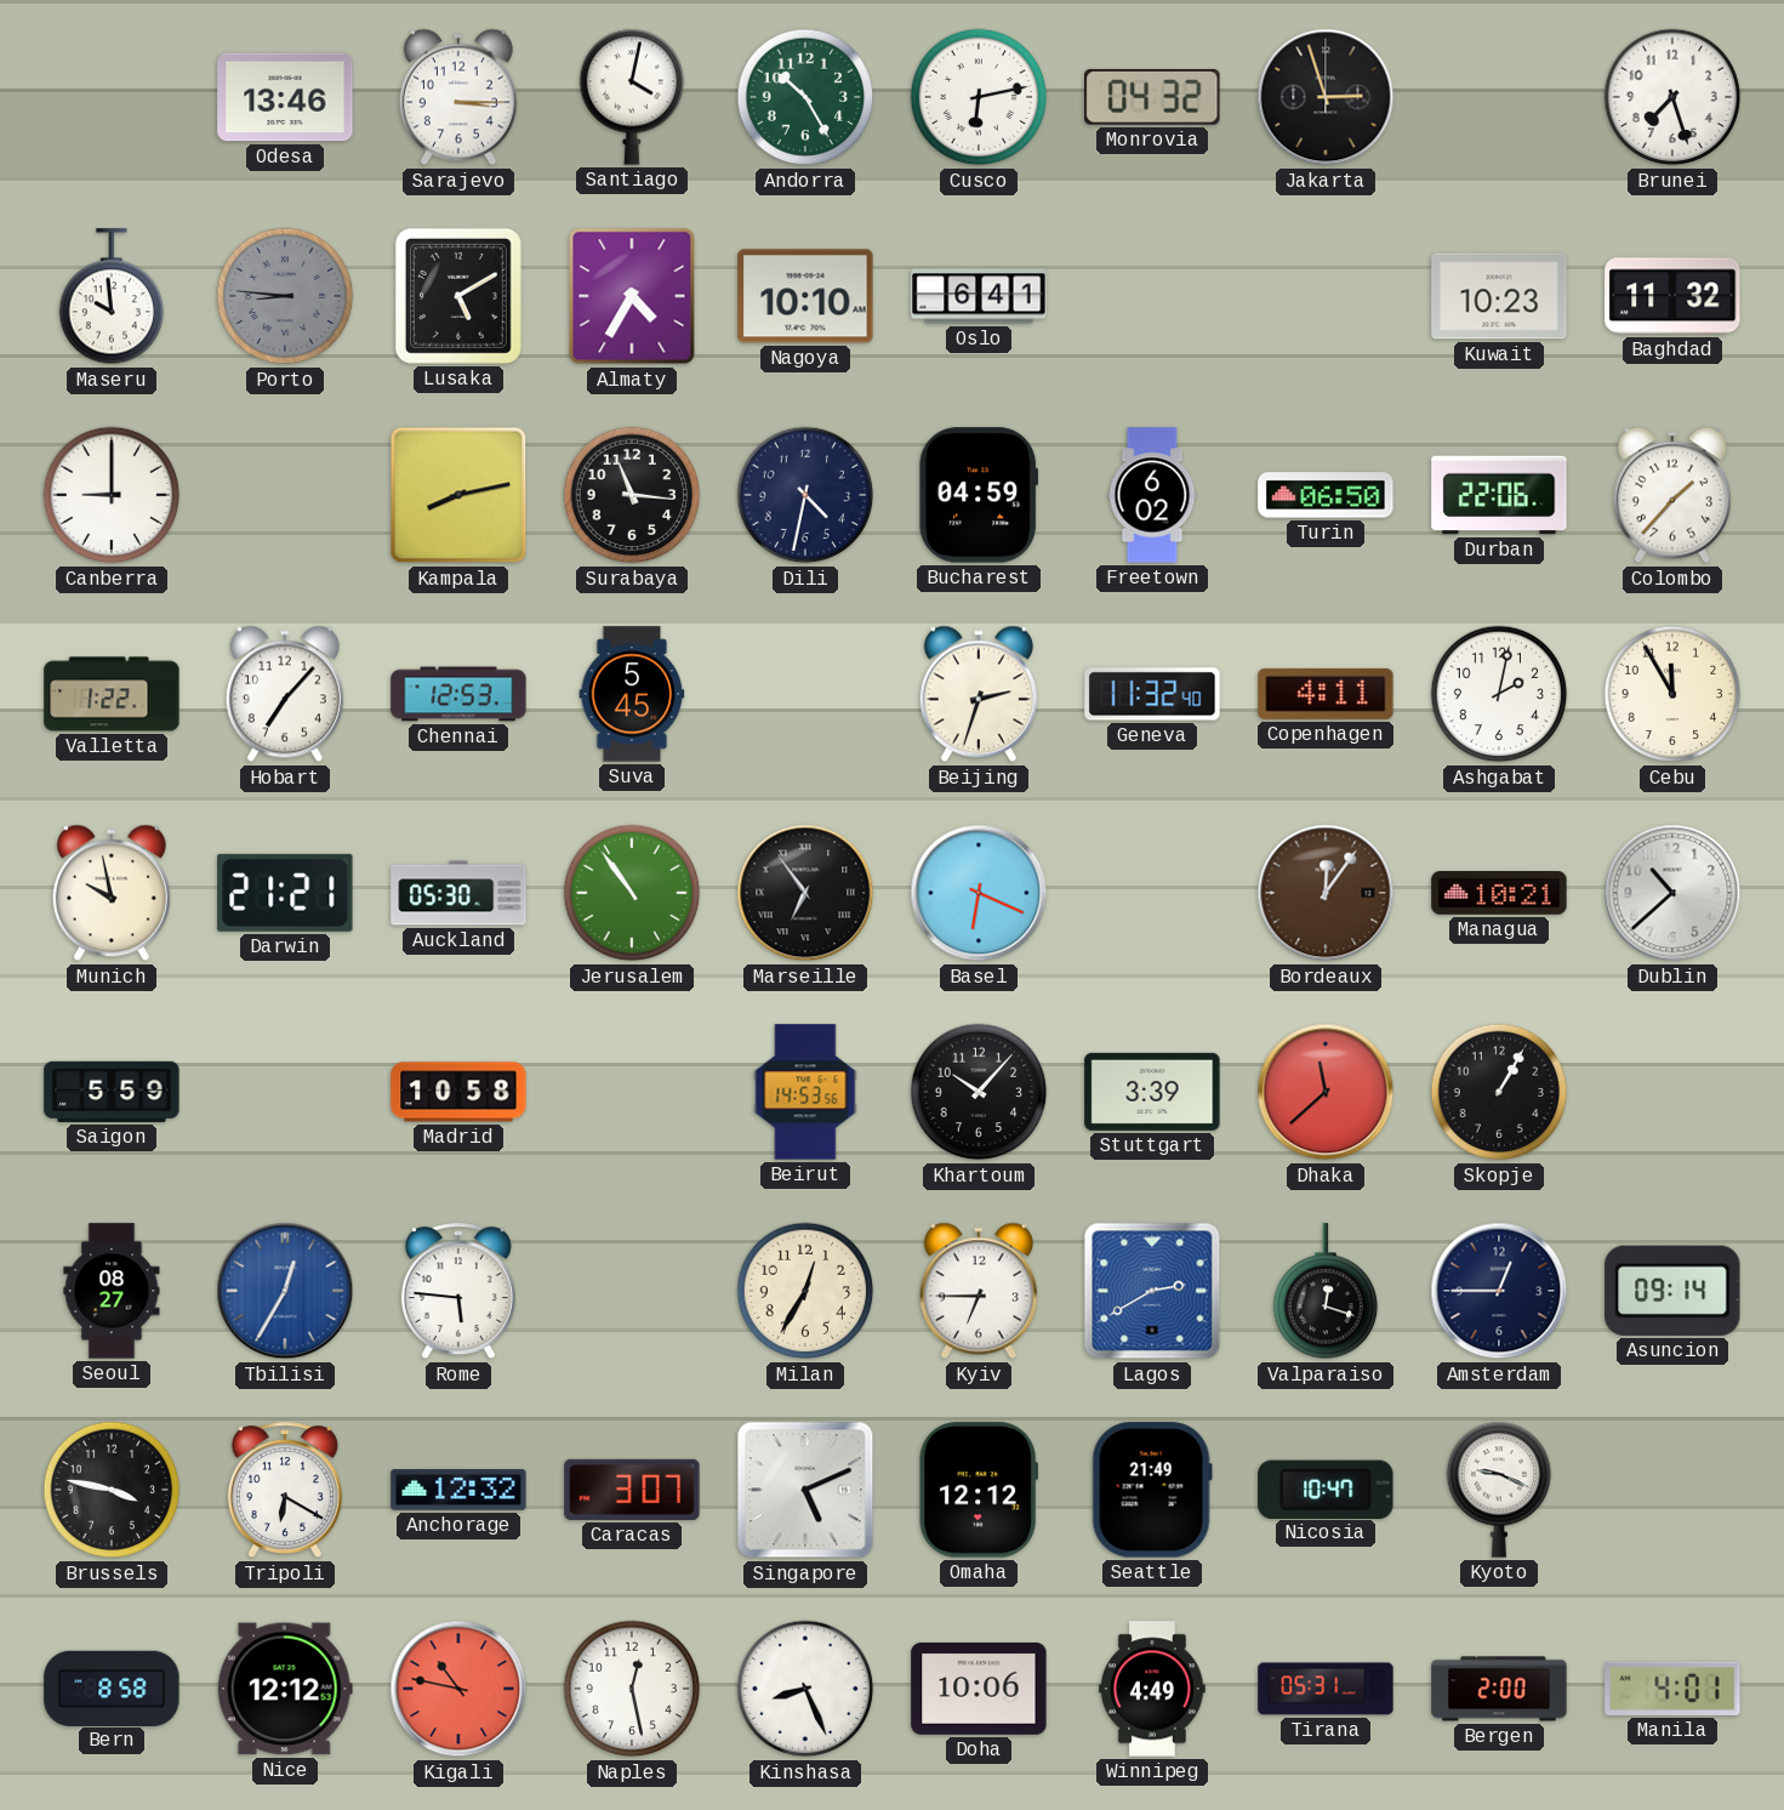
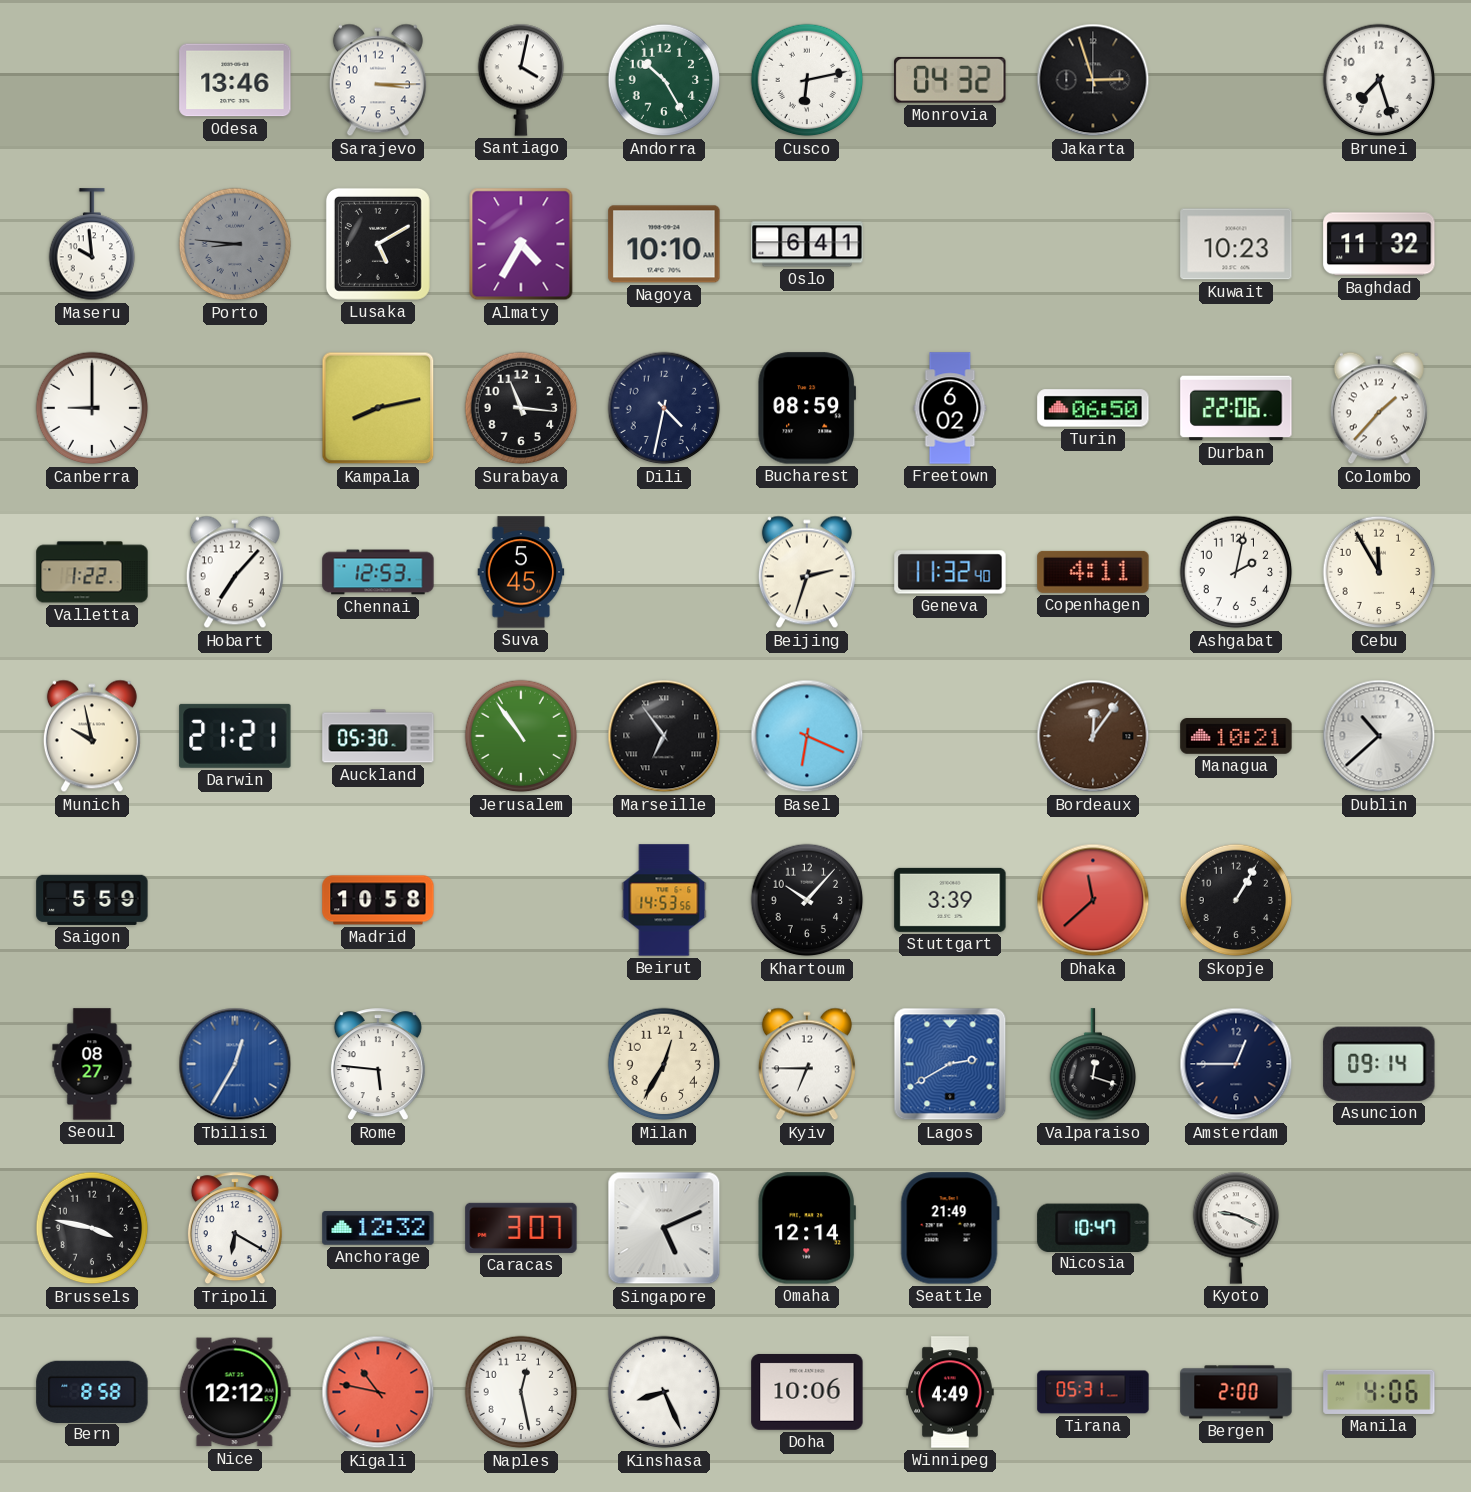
Bucharest: 04:59 -> 08:59 (806, 408)
Omaha: 12:12 -> 12:14 (807, 1228)
Manila: 4:01 -> 4:06 (1379, 1392)
